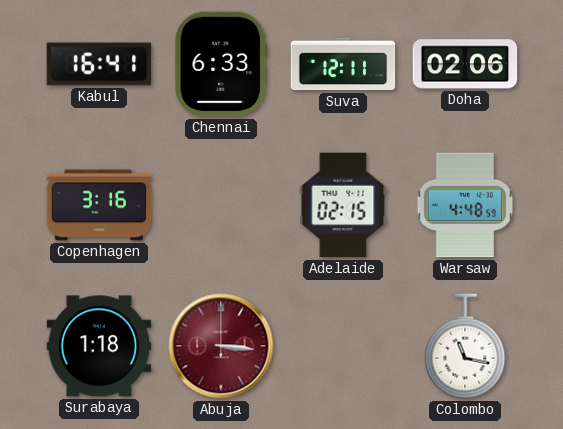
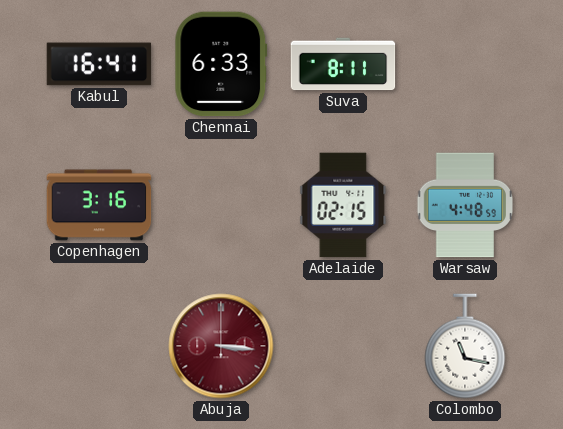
Suva: 12:11 -> 8:11 (343, 64)
Doha: 02:06 -> none (465, 64)
Surabaya: 1:18 -> none (99, 346)
